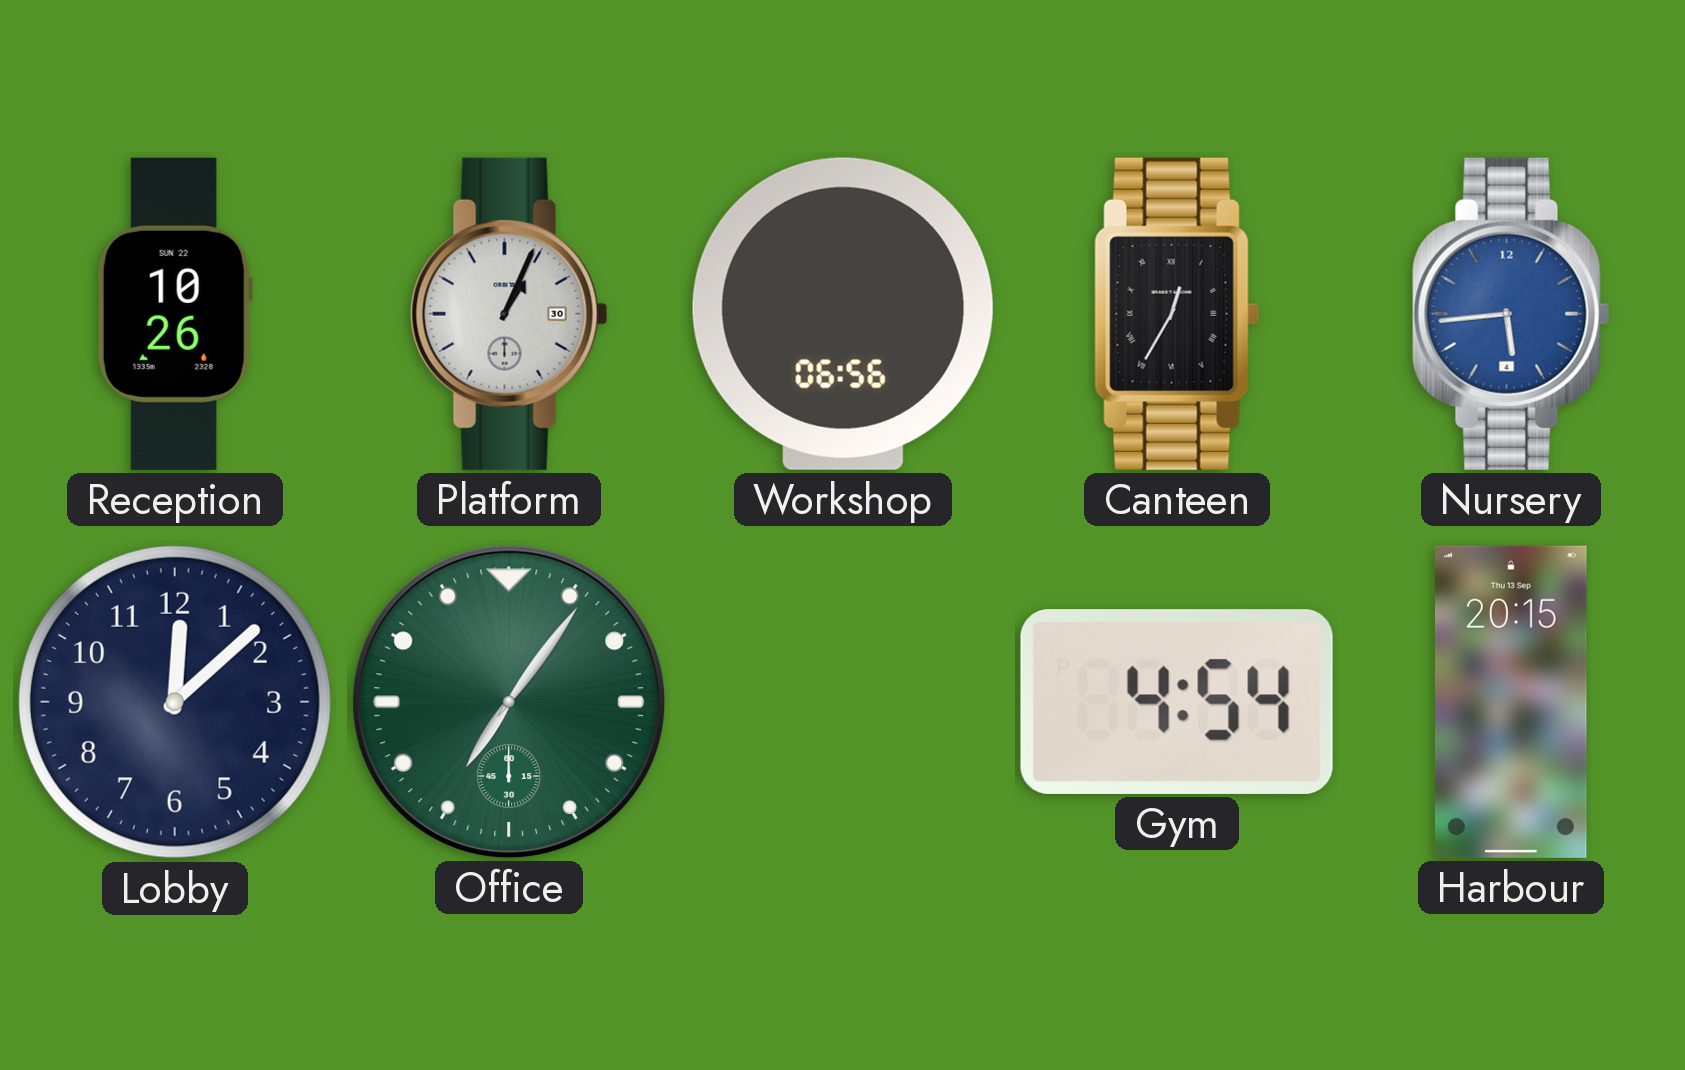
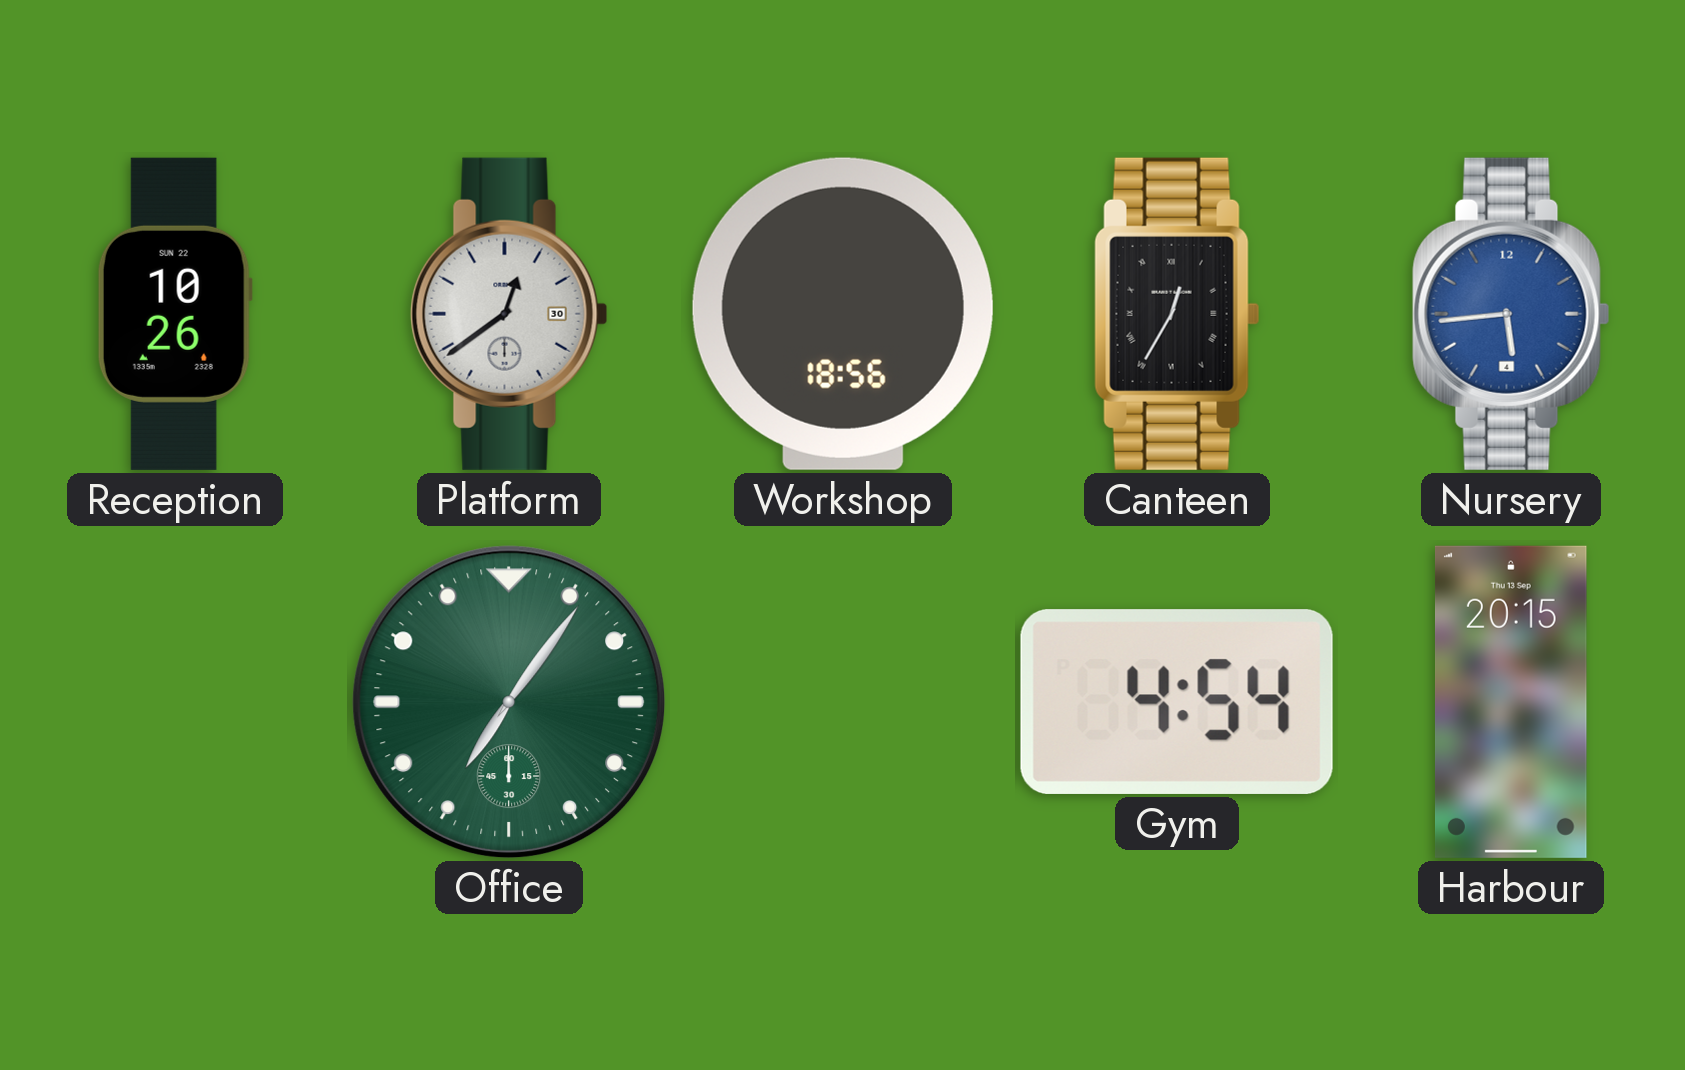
Platform: 1:04 -> 12:39 (509, 314)
Workshop: 06:56 -> 18:56 (843, 314)
Lobby: 12:08 -> none (175, 702)
